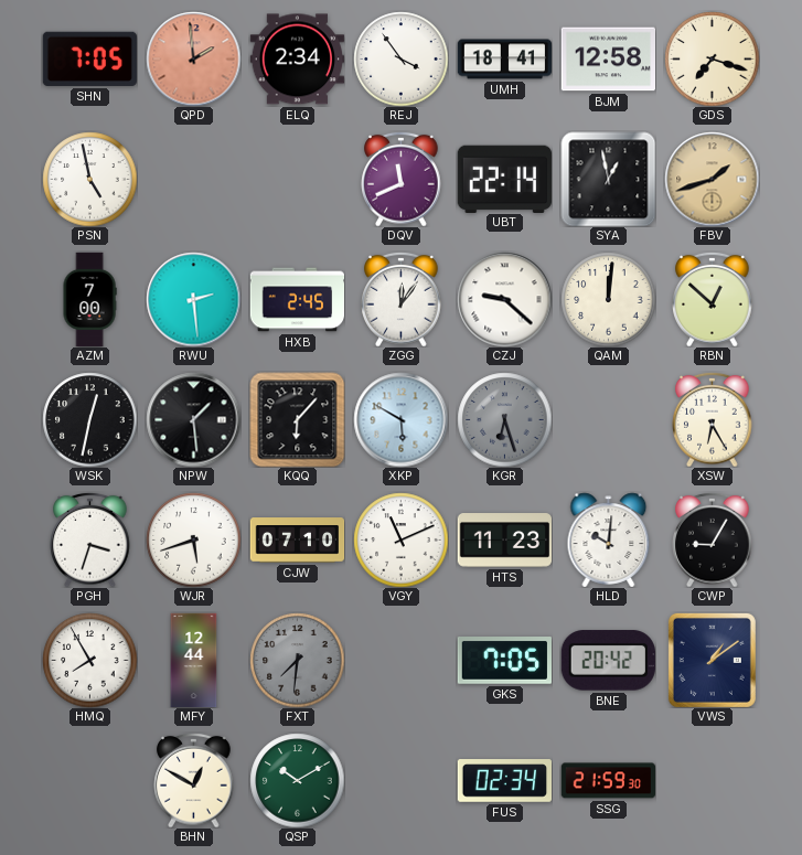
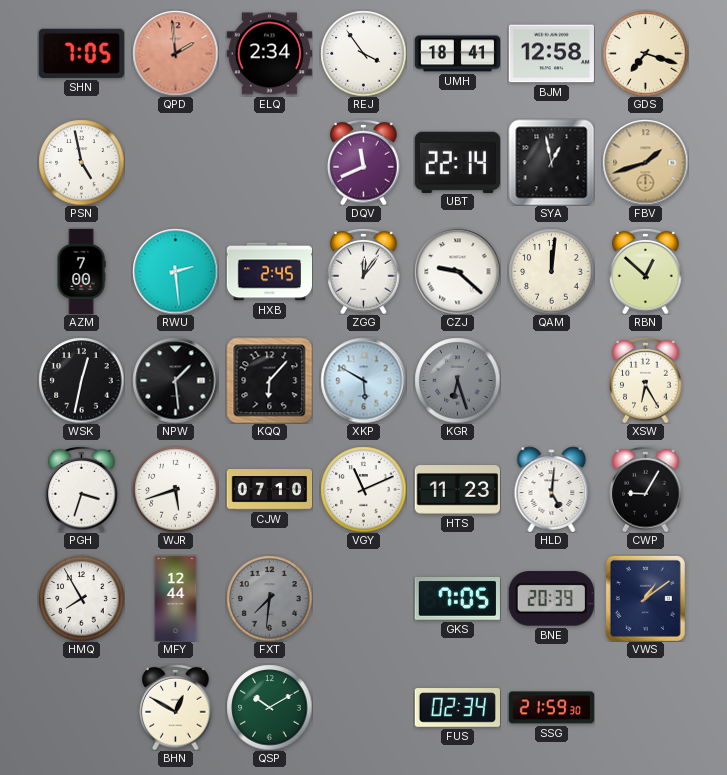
HLD: 10:01 -> 5:01 (552, 489)
BNE: 20:42 -> 20:39 (551, 599)
